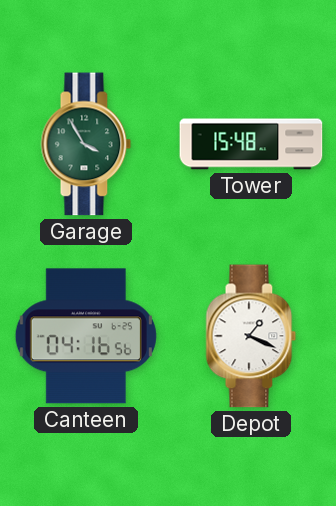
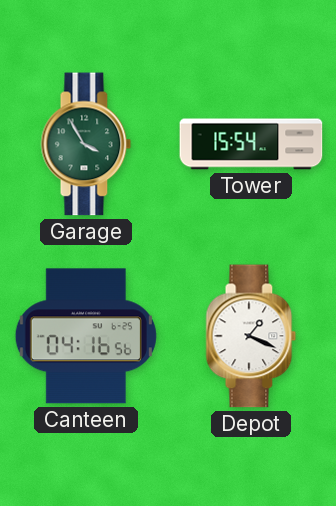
Tower: 15:48 -> 15:54 (251, 144)
